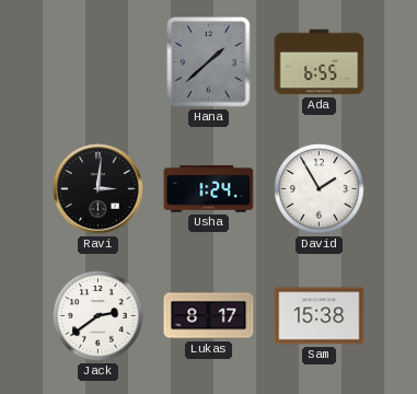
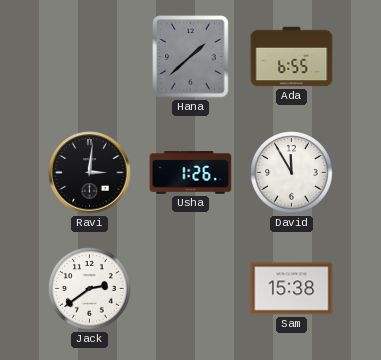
Usha: 1:24 -> 1:26 (191, 173)
David: 1:55 -> 11:55 (292, 173)
Lukas: 8:17 -> none (209, 316)
